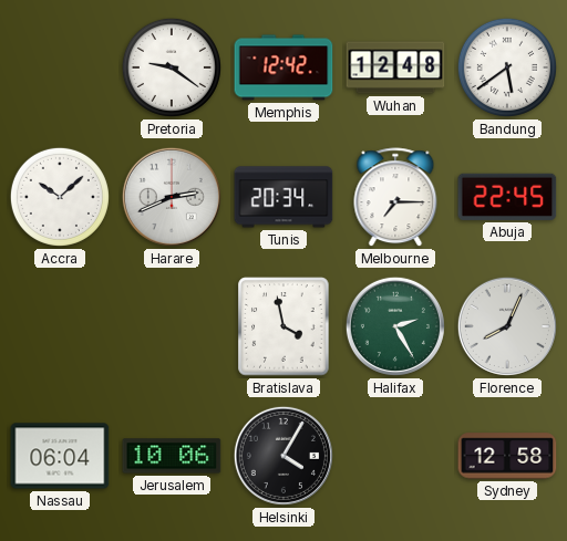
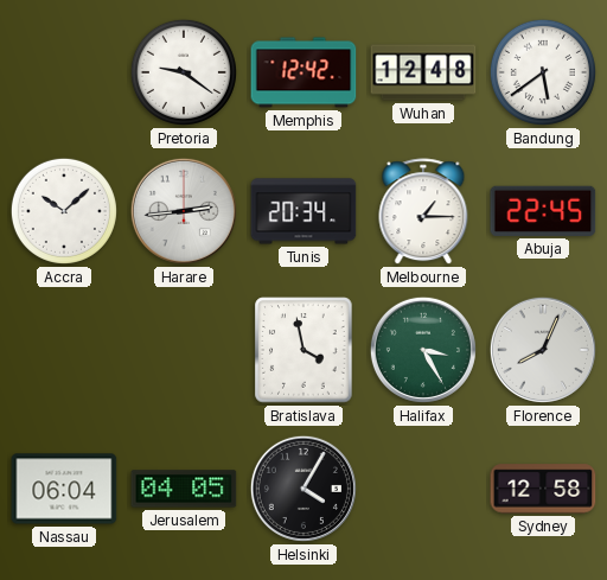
Harare: 2:41 -> 2:44 (184, 211)
Melbourne: 7:15 -> 1:15 (423, 212)
Halifax: 2:25 -> 3:25 (423, 350)
Jerusalem: 10:06 -> 04:05 (184, 489)
